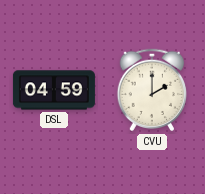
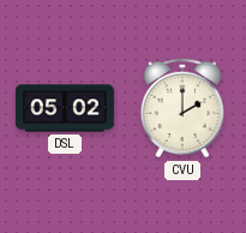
DSL: 04:59 -> 05:02 (65, 108)
